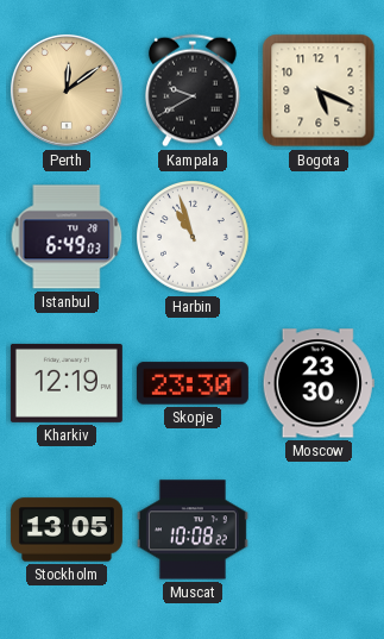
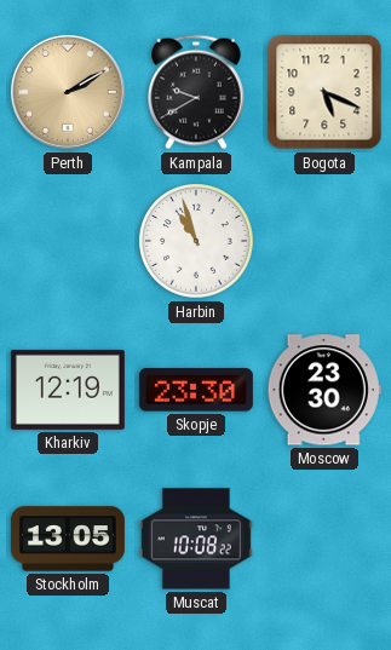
Perth: 12:09 -> 2:10 (68, 92)
Istanbul: 6:49 -> none (67, 237)
